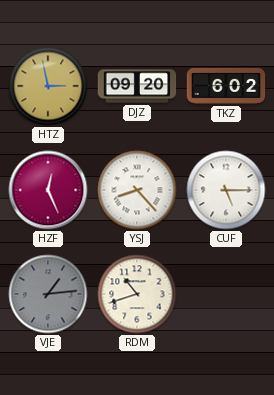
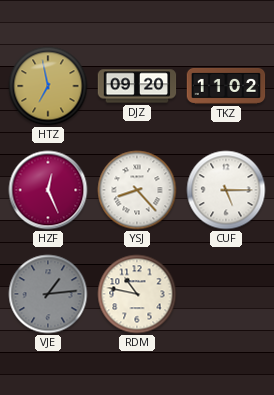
HTZ: 2:58 -> 6:58 (48, 86)
TKZ: 6:02 -> 11:02 (226, 86)
RDM: 10:42 -> 10:47 (137, 294)
